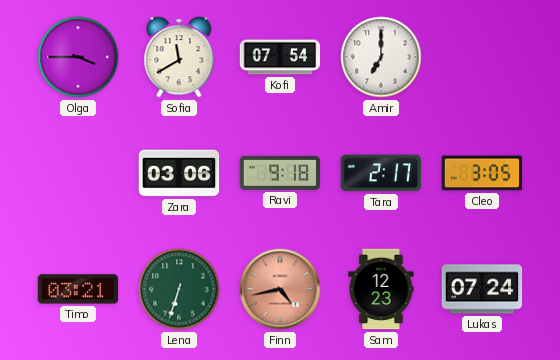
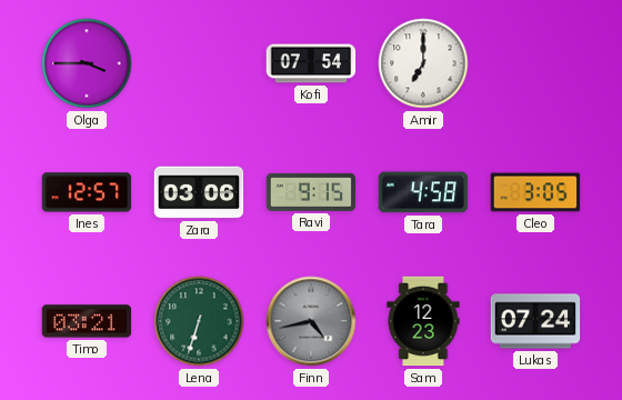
Sofia: 11:40 -> none (179, 57)
Ines: none -> 12:57 (87, 192)
Ravi: 9:18 -> 9:15 (311, 192)
Tara: 2:17 -> 4:58 (423, 192)
Finn dial: salmon -> grey (311, 321)
